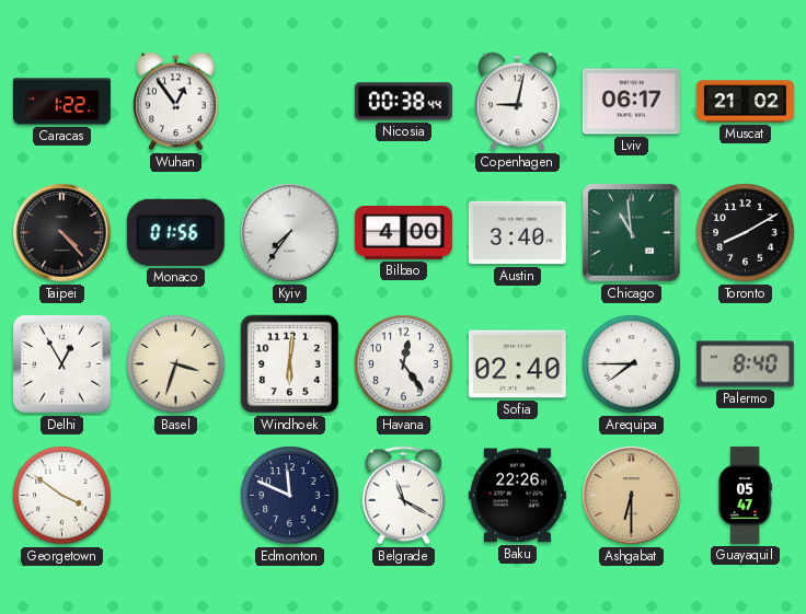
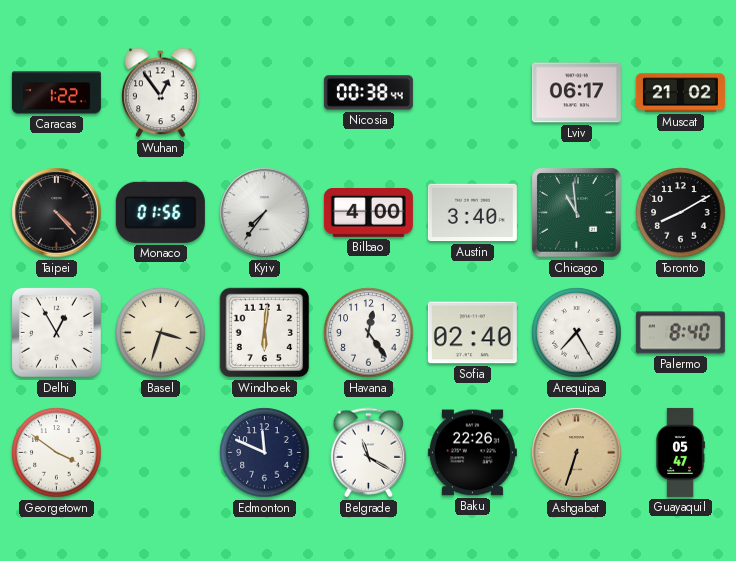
Copenhagen: 9:02 -> none (518, 102)
Arequipa: 7:45 -> 7:25 (577, 333)
Ashgabat: 6:30 -> 6:33 (577, 453)
